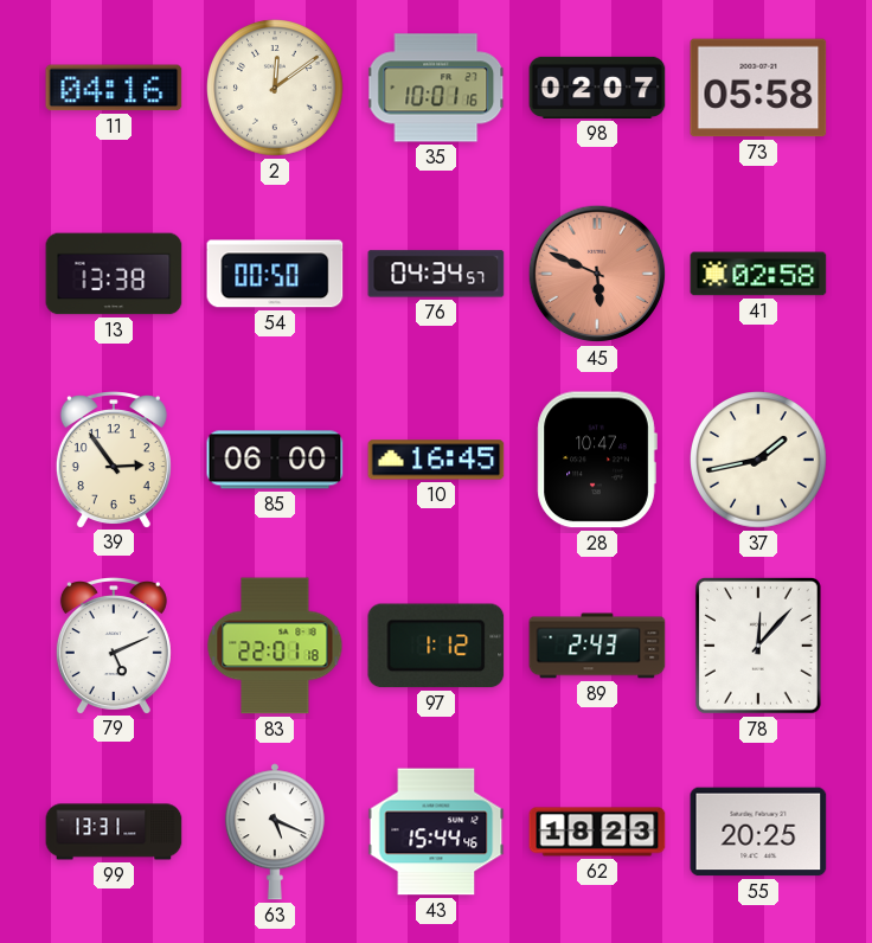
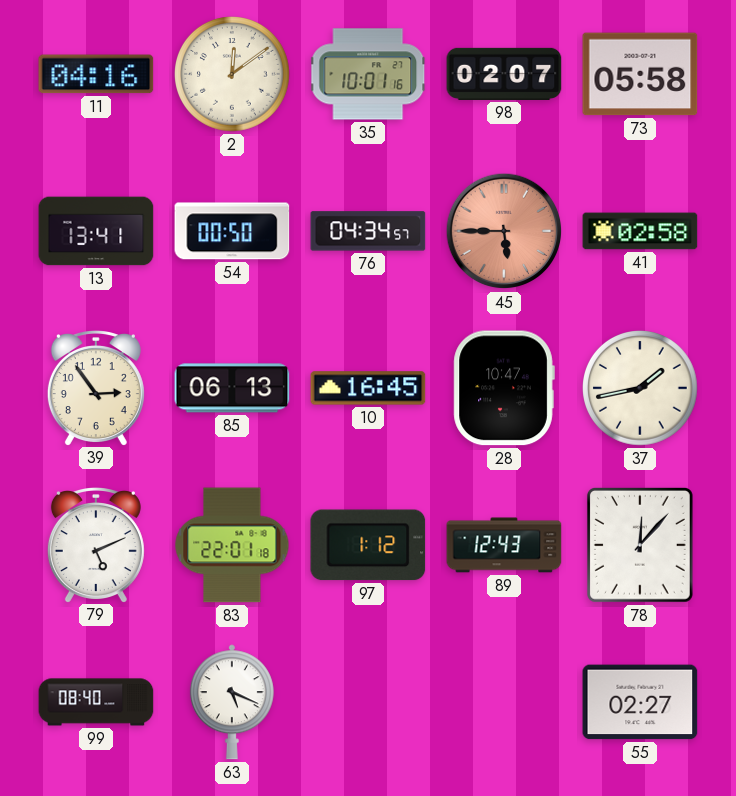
13: 13:38 -> 13:41 (96, 231)
45: 5:49 -> 5:45 (504, 231)
85: 06:00 -> 06:13 (232, 388)
89: 2:43 -> 12:43 (504, 545)
99: 13:31 -> 08:40 (96, 702)
43: 15:44 -> none (436, 832)
62: 18:23 -> none (597, 832)
55: 20:25 -> 02:27 (640, 702)
